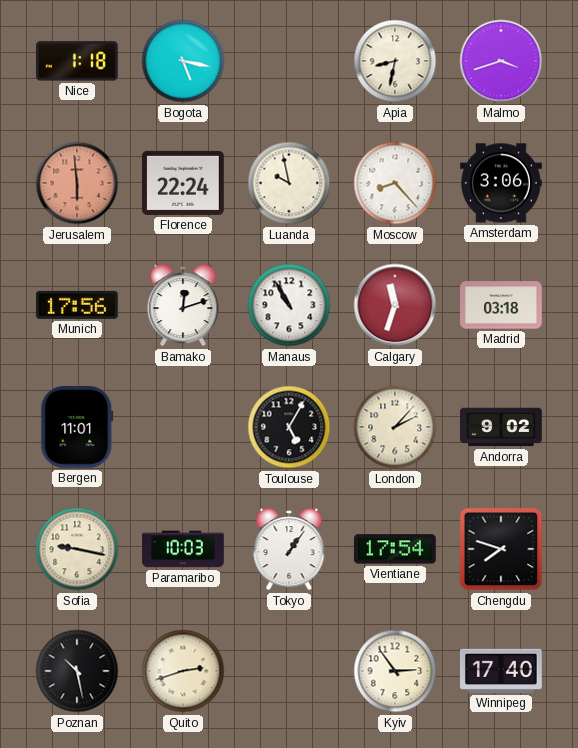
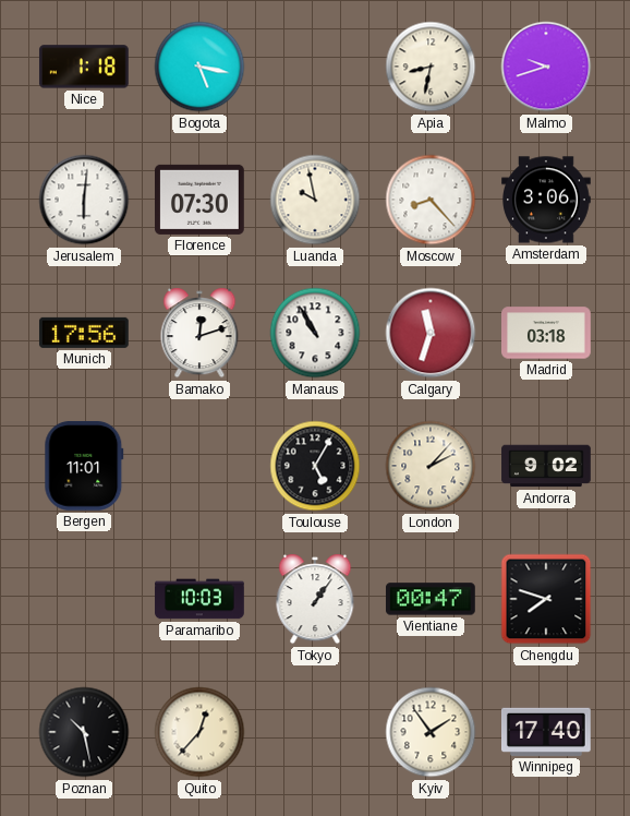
Malmo: 3:42 -> 9:42 (546, 67)
Jerusalem: 5:59 -> 6:01 (84, 200)
Jerusalem dial: salmon -> white (84, 200)
Florence: 22:24 -> 07:30 (201, 200)
Sofia: 9:17 -> none (77, 549)
Vientiane: 17:54 -> 00:47 (431, 599)
Quito: 2:42 -> 12:37 (199, 732)
Kyiv: 2:54 -> 1:54 (431, 732)
